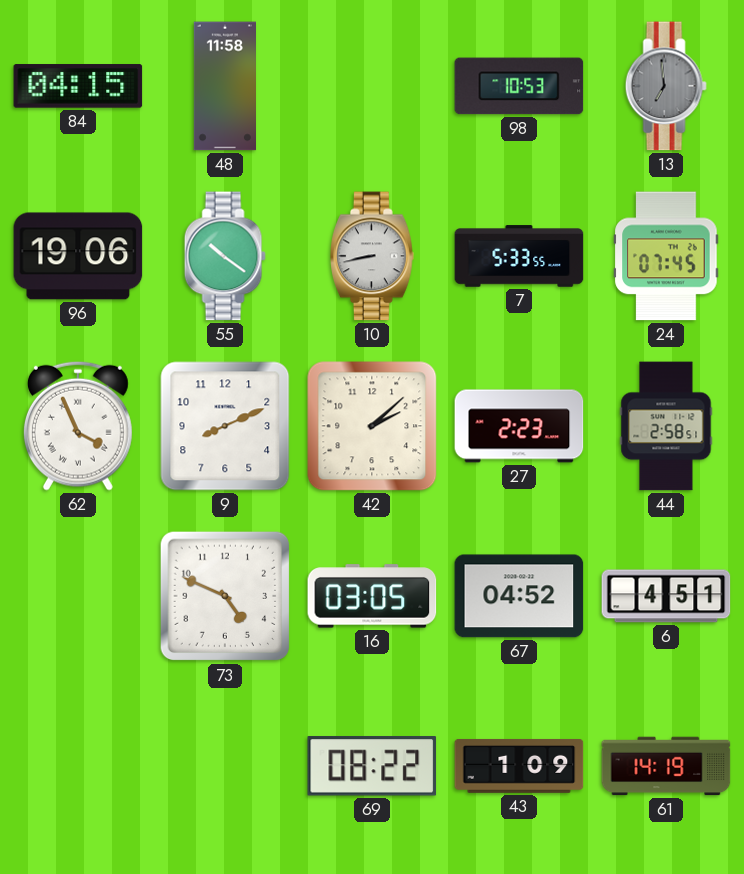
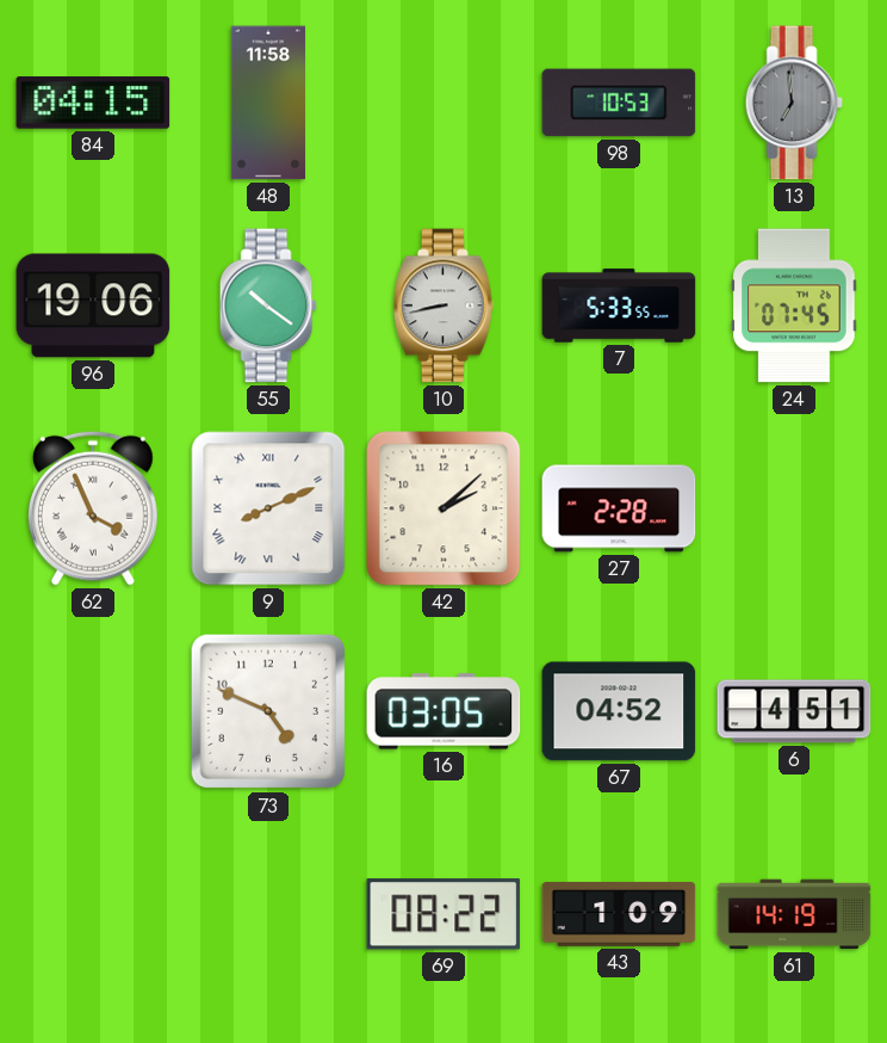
9 numerals: Arabic -> Roman (268, 508)
27: 2:23 -> 2:28 (619, 508)
44: 2:58 -> none (666, 426)
